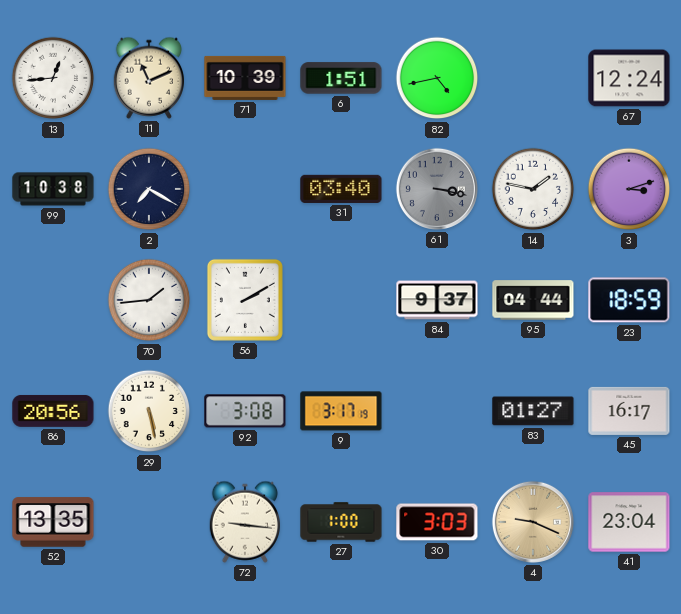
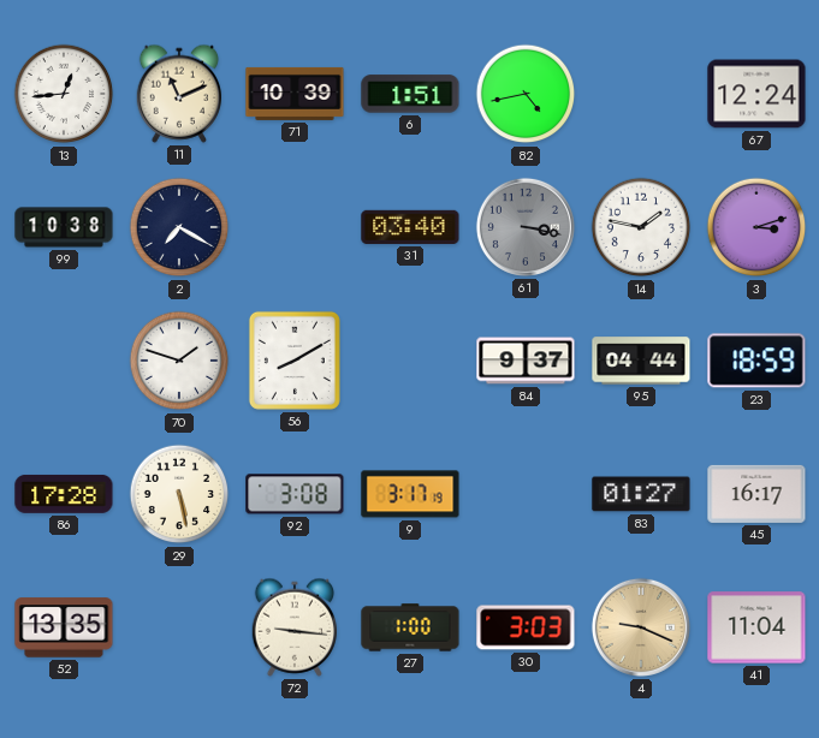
70: 1:44 -> 1:48 (179, 361)
56: 2:10 -> 8:10 (295, 361)
86: 20:56 -> 17:28 (64, 494)
41: 23:04 -> 11:04 (756, 627)
